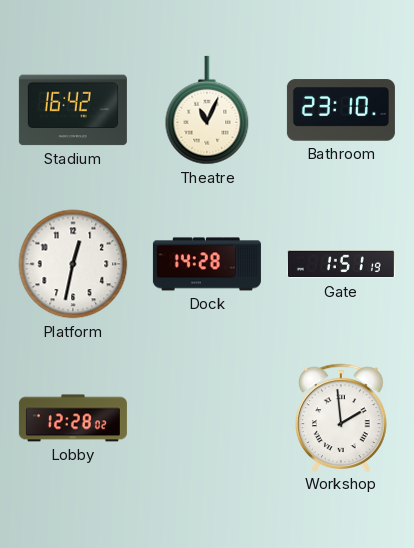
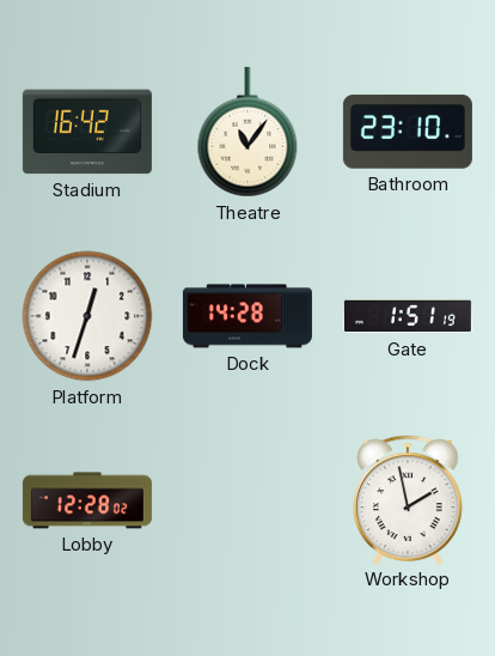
Theatre: 11:04 -> 11:06 (247, 132)
Platform: 12:32 -> 12:33 (87, 316)
Workshop: 1:59 -> 1:58 (409, 499)
